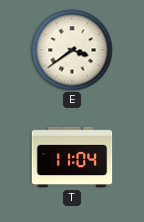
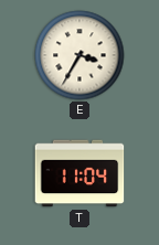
E: 3:39 -> 3:35 (79, 55)
